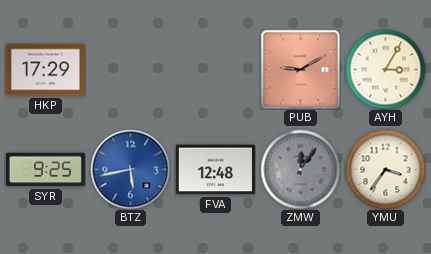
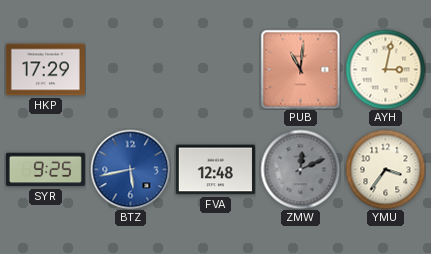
PUB: 9:10 -> 11:01 (300, 69)
AYH: 3:05 -> 3:02 (385, 69)
ZMW: 12:06 -> 12:11 (300, 169)
